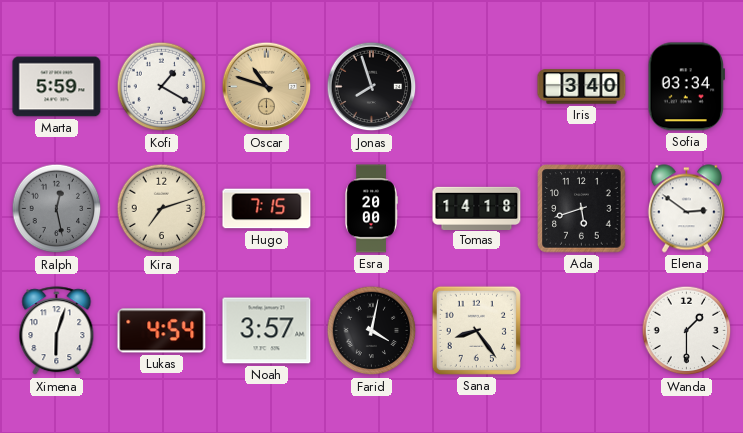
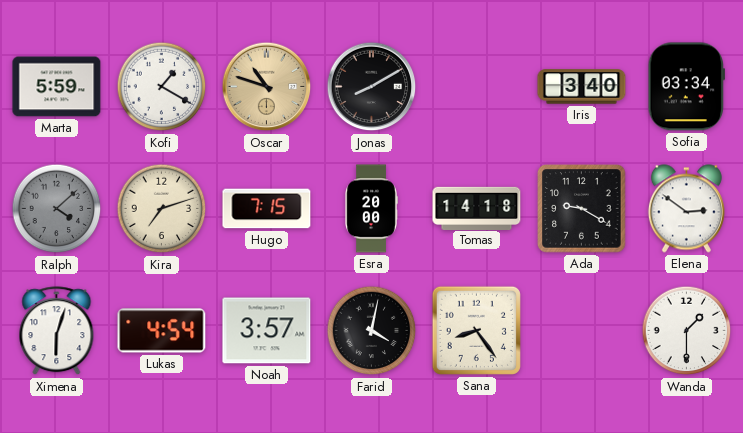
Jonas: 7:57 -> 8:10 (372, 87)
Ralph: 12:28 -> 4:08 (57, 209)
Ada: 5:42 -> 9:20 (582, 209)
